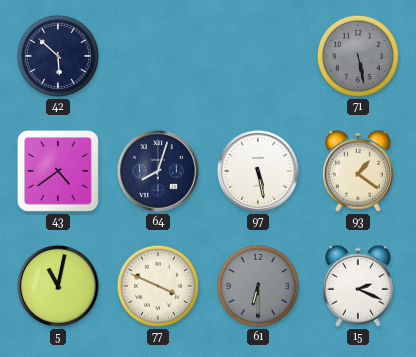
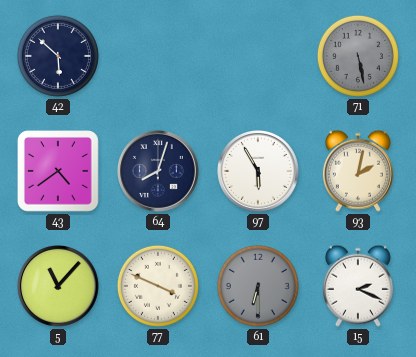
97: 5:28 -> 5:55 (259, 172)
93: 1:21 -> 2:02 (358, 171)
5: 11:02 -> 11:07 (59, 287)
